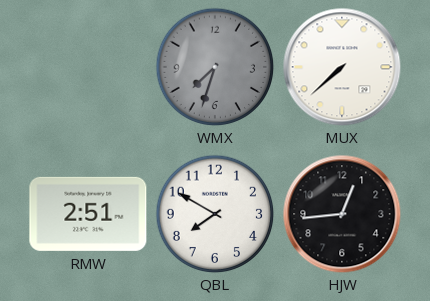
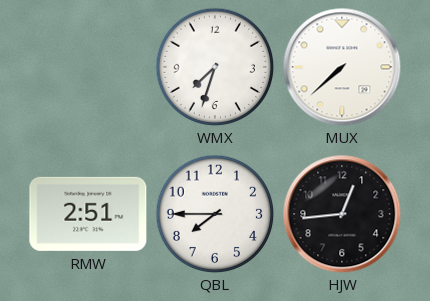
WMX dial: grey -> white (215, 67)
QBL: 7:50 -> 7:45 (215, 214)
